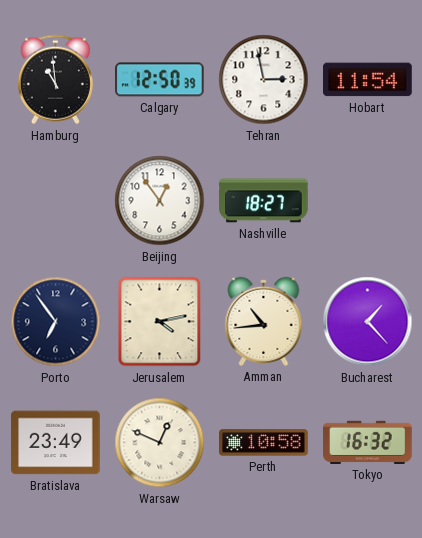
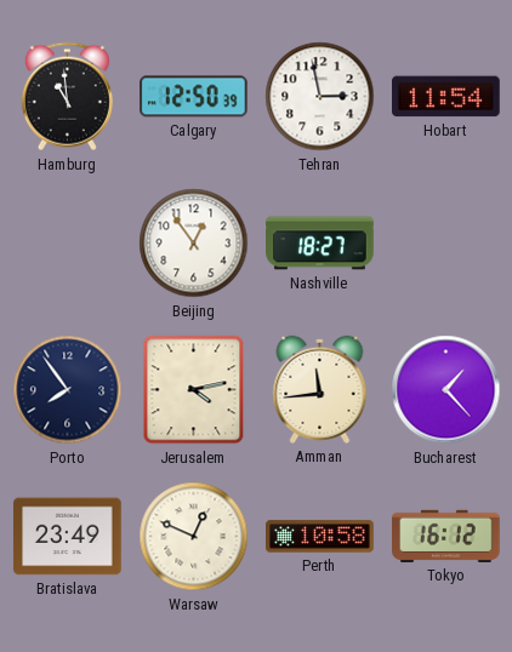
Porto: 6:54 -> 7:54 (68, 390)
Amman: 10:44 -> 11:44 (320, 389)
Tokyo: 16:32 -> 16:12 (446, 536)
